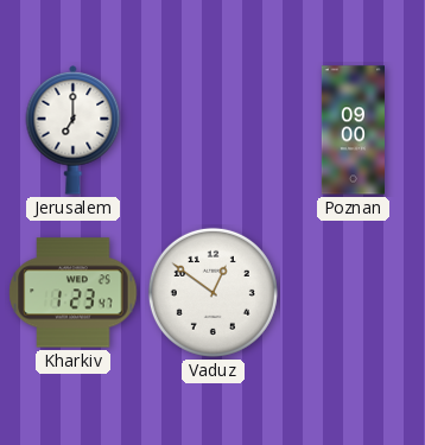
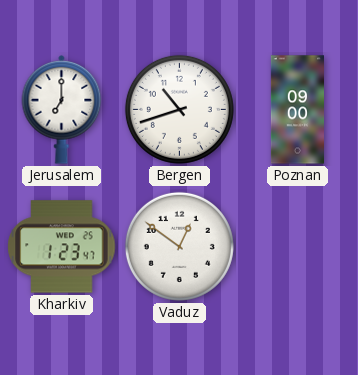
Bergen: none -> 10:42 (179, 109)
